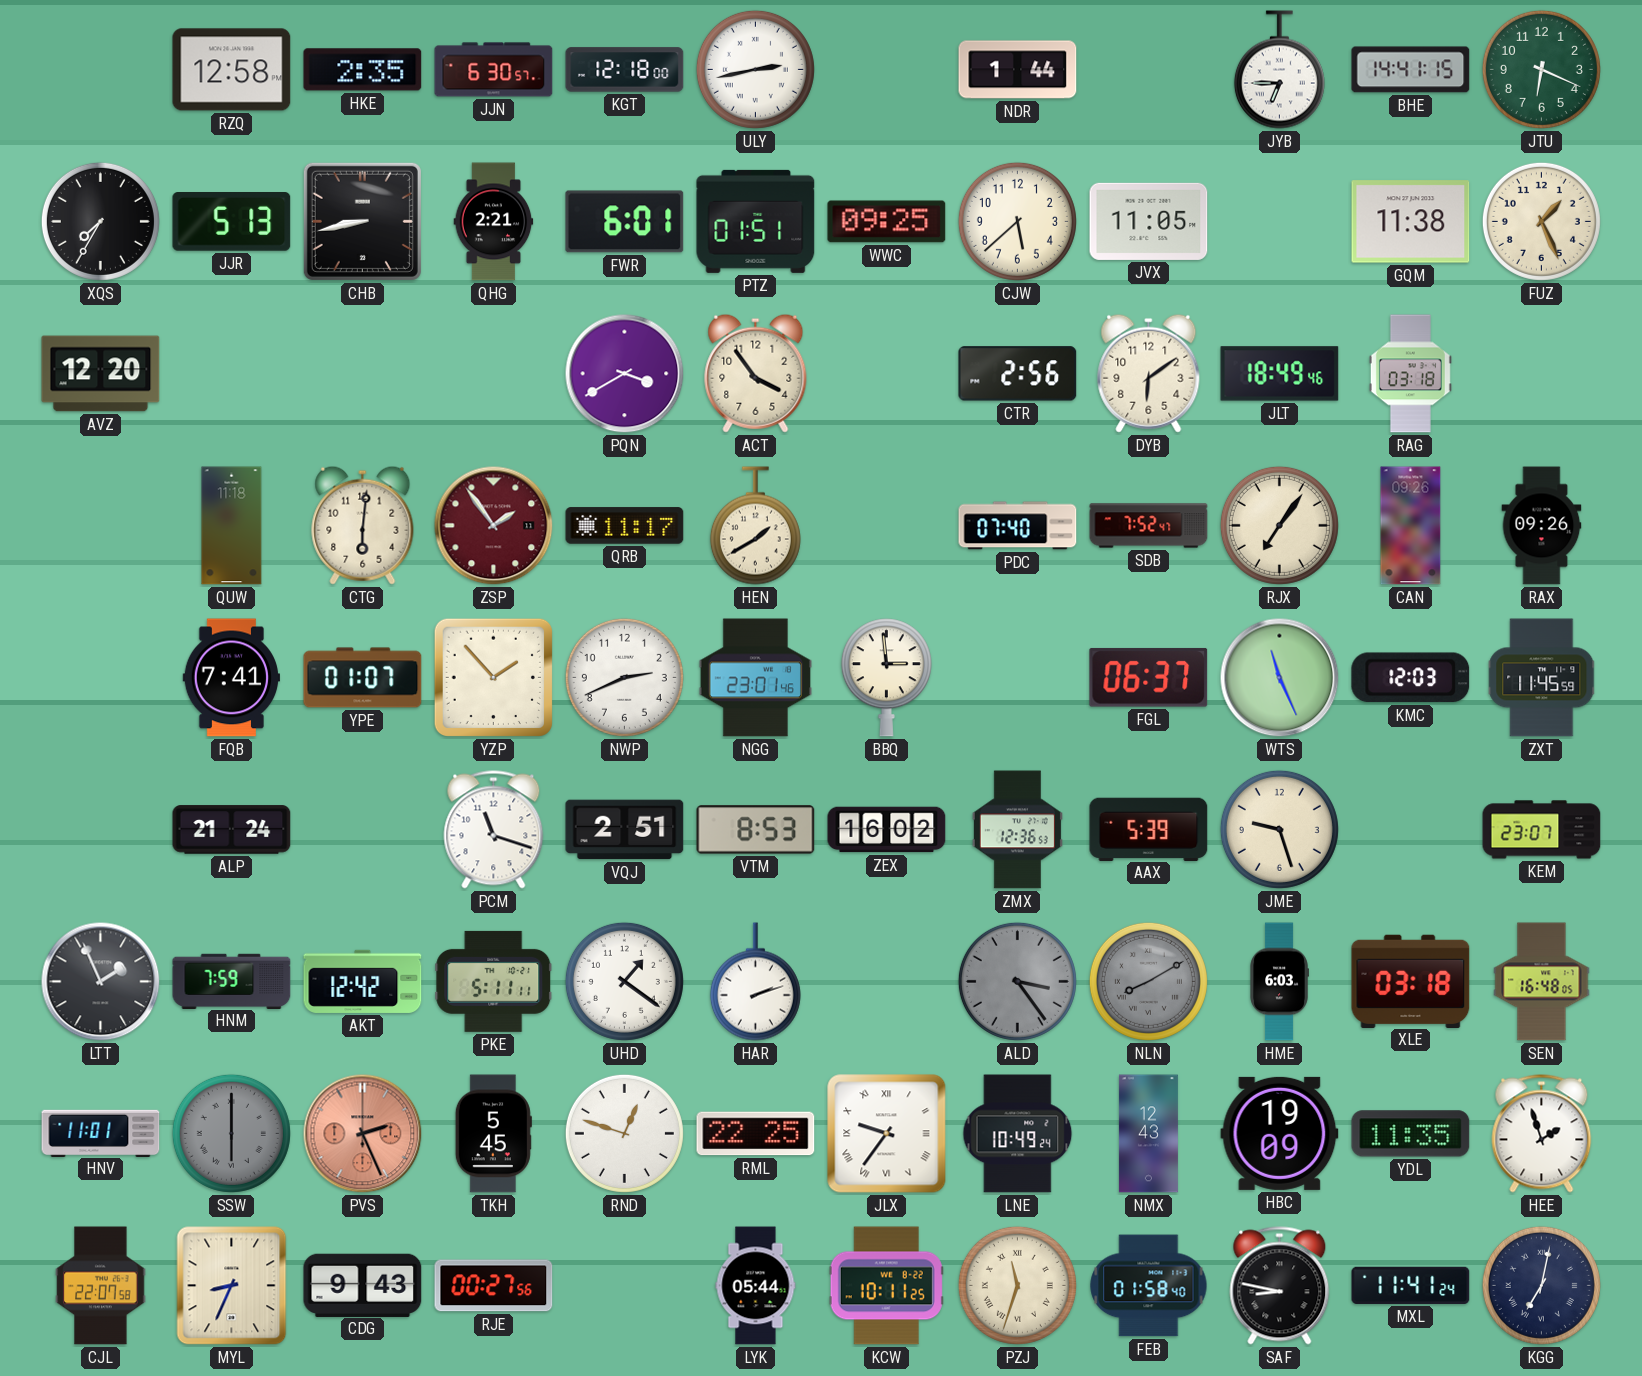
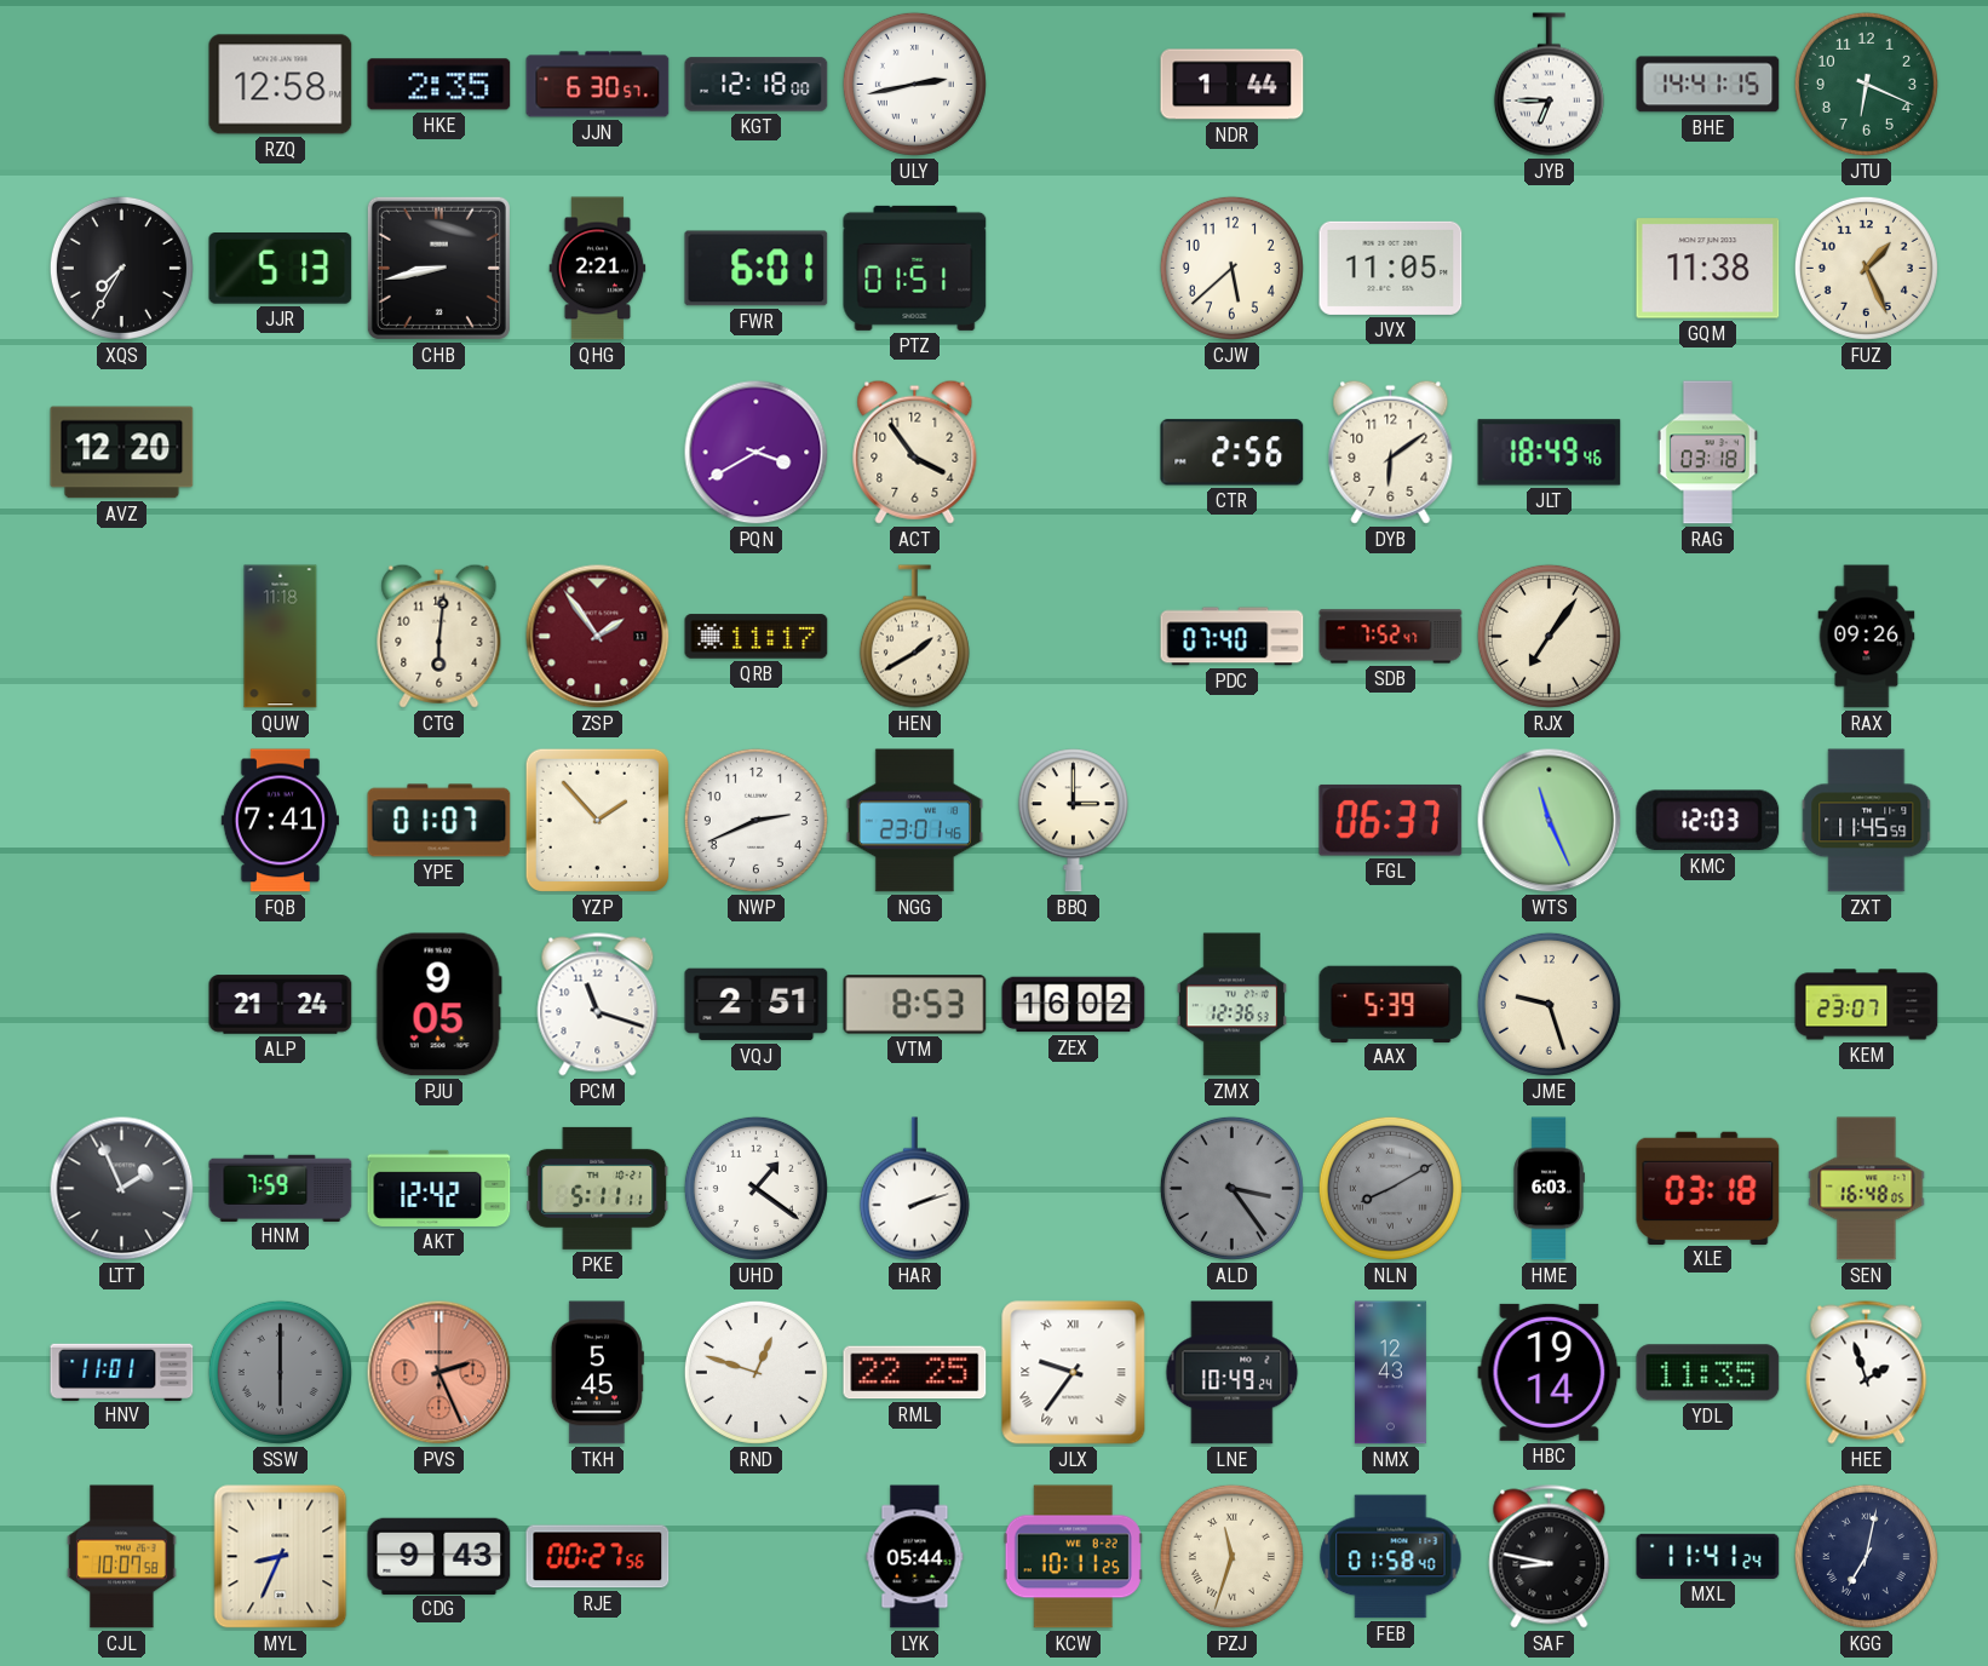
WWC: 09:25 -> none (887, 222)
CAN: 09:26 -> none (1411, 526)
BBQ: 2:59 -> 3:00 (1073, 821)
PJU: none -> 9:05 (438, 1005)
HBC: 19:09 -> 19:14 (1550, 1372)
CJL: 22:07 -> 10:07 (122, 1557)
